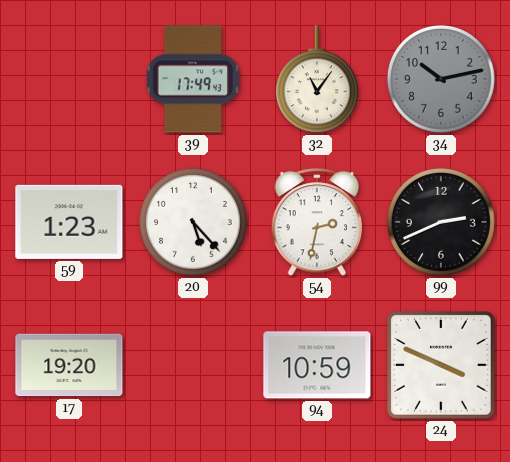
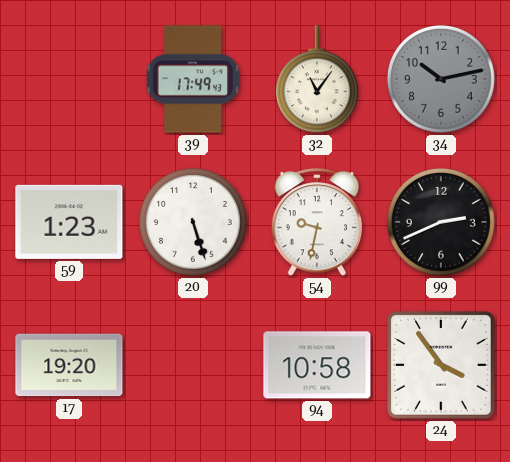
20: 5:23 -> 5:27 (193, 222)
54: 2:32 -> 9:32 (317, 223)
94: 10:59 -> 10:58 (317, 365)
24: 3:49 -> 3:54 (442, 366)
